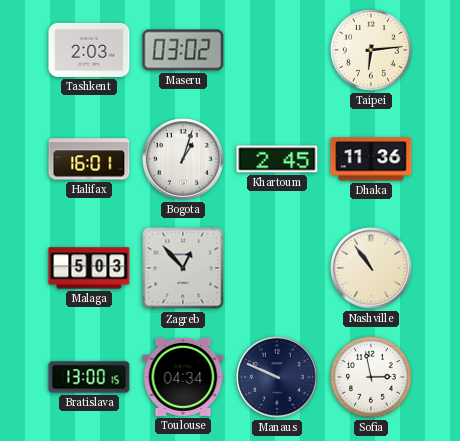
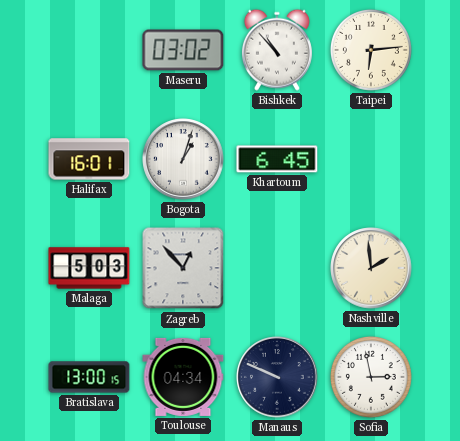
Tashkent: 2:03 -> none (89, 50)
Bishkek: none -> 10:53 (277, 50)
Khartoum: 2:45 -> 6:45 (277, 159)
Dhaka: 11:36 -> none (371, 159)
Nashville: 10:54 -> 1:59 (371, 268)
